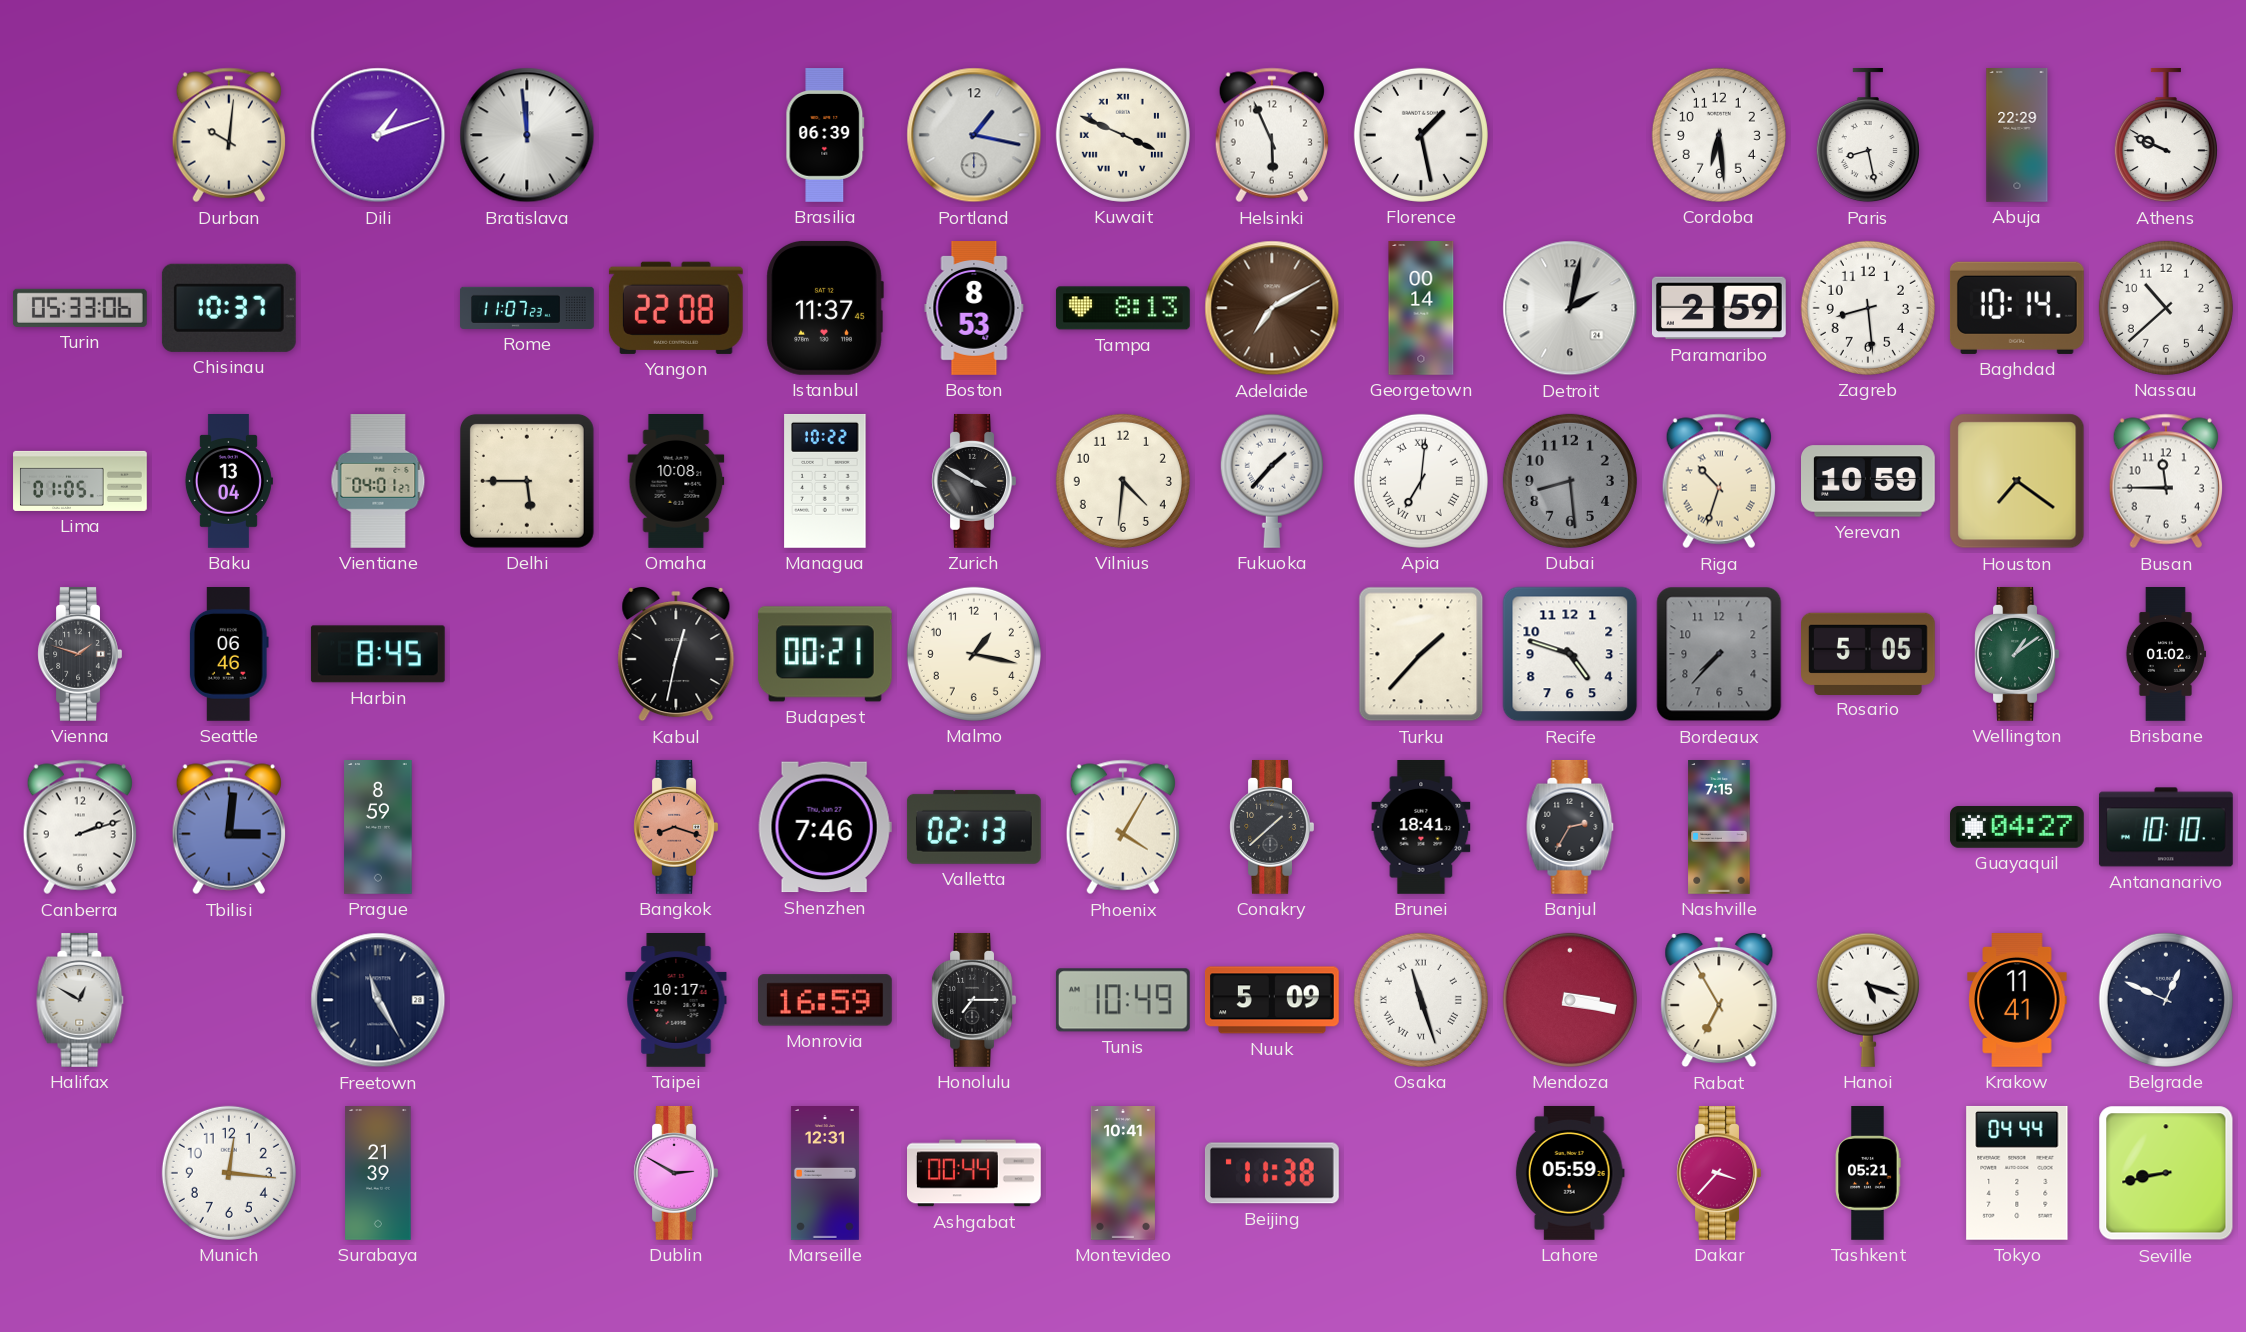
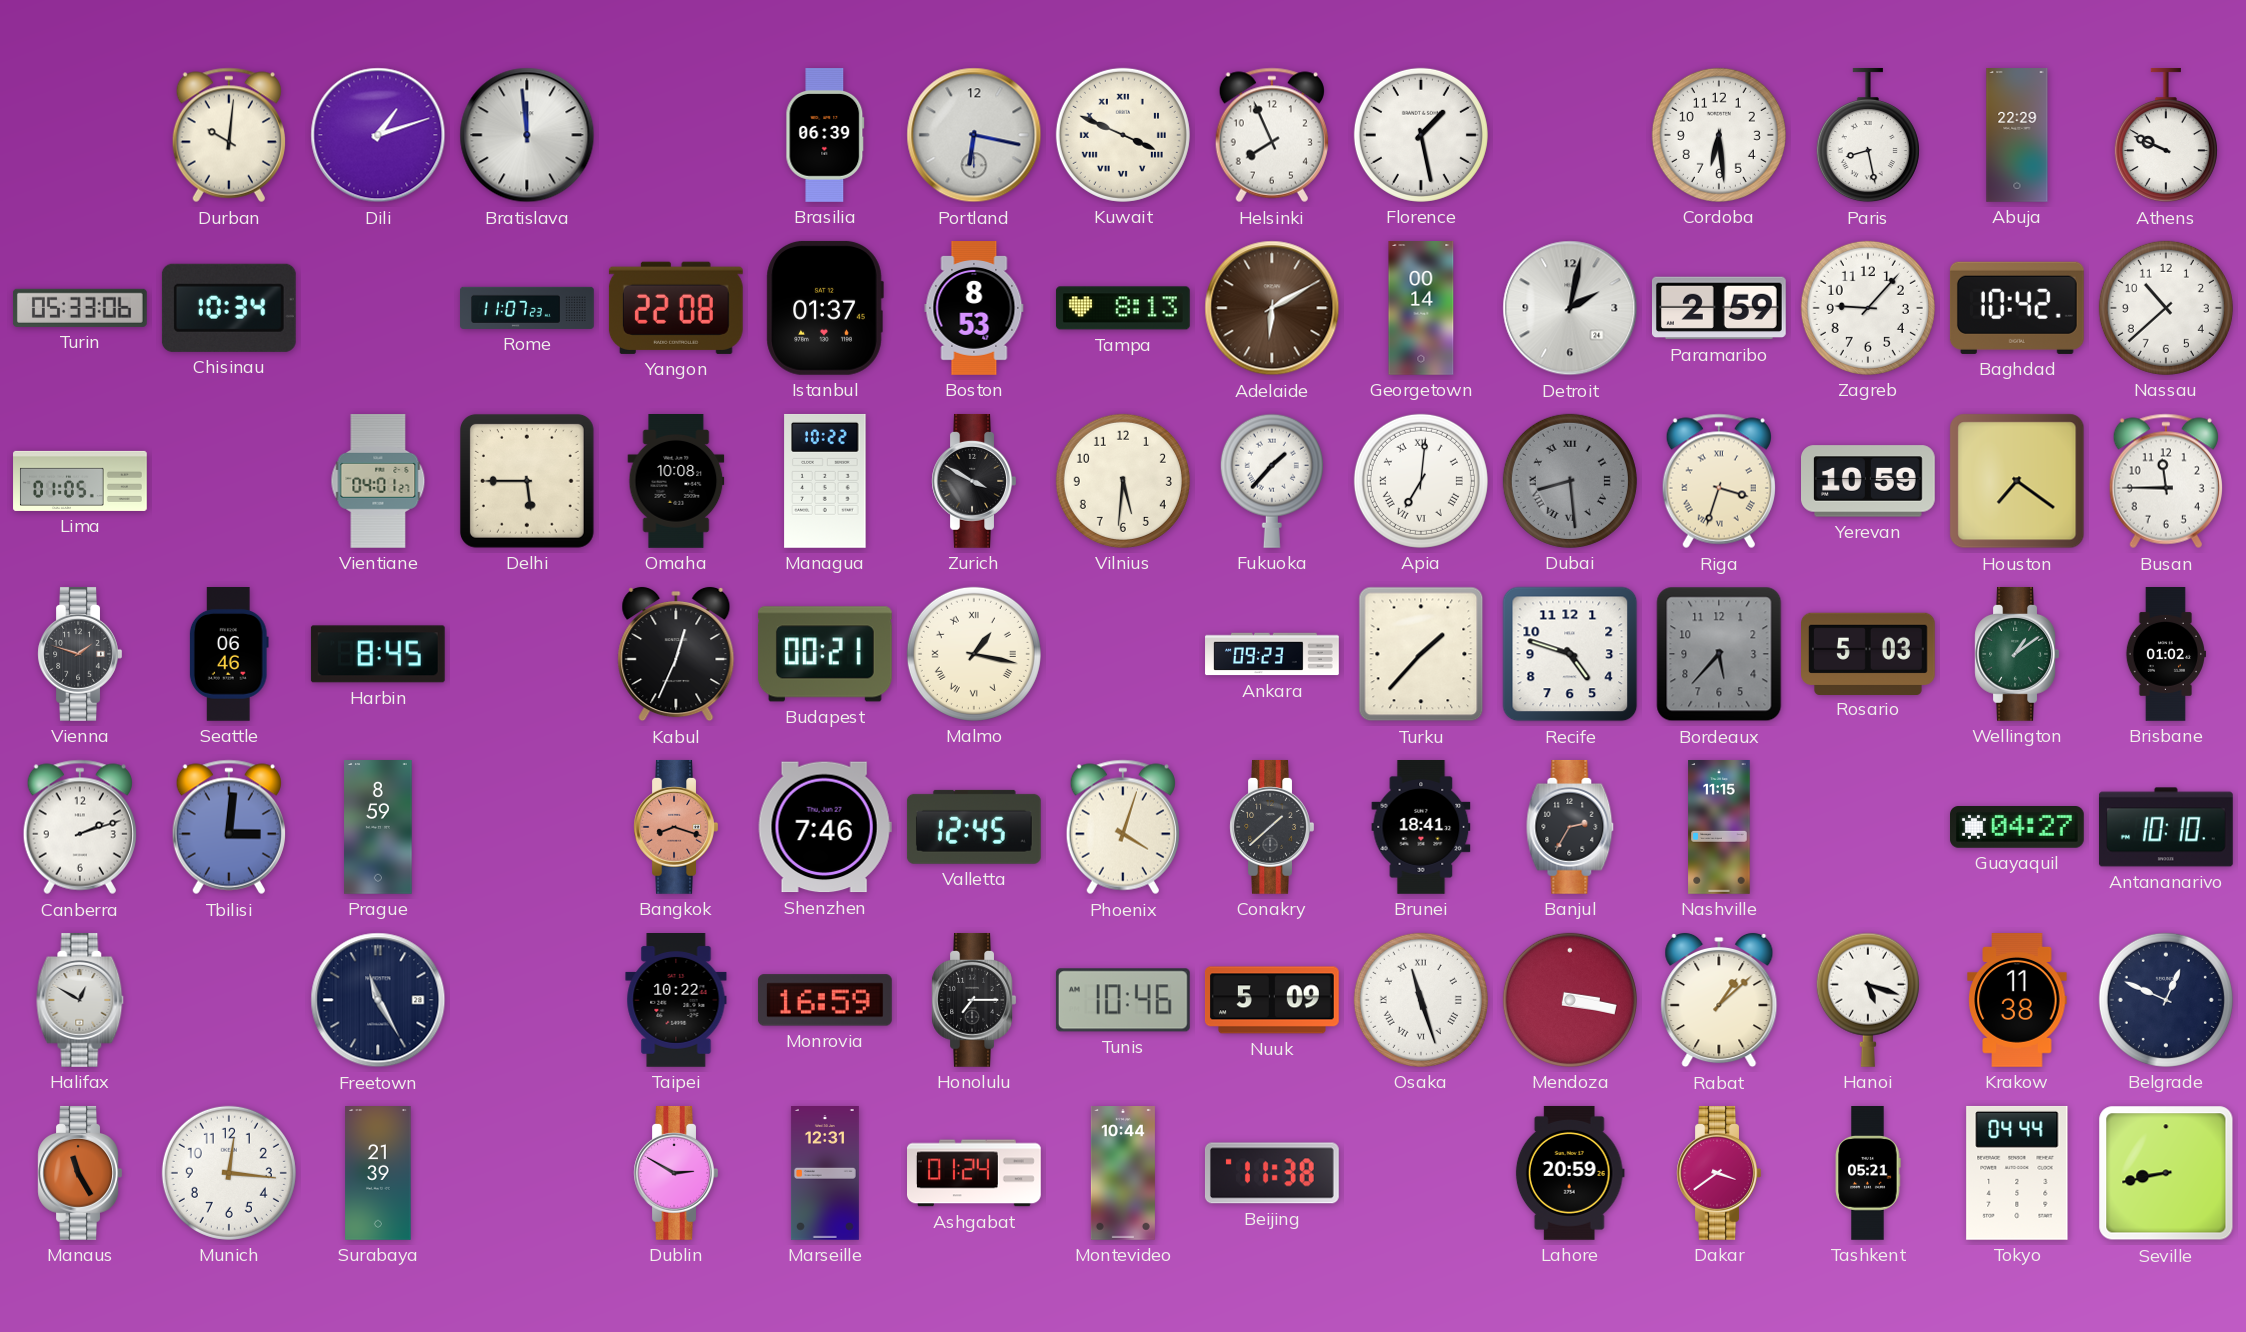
Portland: 1:17 -> 6:17 (974, 135)
Helsinki: 5:56 -> 7:56 (1272, 135)
Chisinau: 10:37 -> 10:34 (229, 308)
Istanbul: 11:37 -> 01:37 (825, 308)
Adelaide: 7:10 -> 6:10 (1272, 308)
Zagreb: 8:29 -> 9:07 (1868, 308)
Baghdad: 10:14 -> 10:42 (2017, 308)
Baku: 13:04 -> none (228, 481)
Vilnius: 4:31 -> 5:31 (1123, 481)
Dubai numerals: Arabic -> Roman (1570, 481)
Riga: 10:33 -> 3:33 (1719, 481)
Kabul: 12:32 -> 12:34 (676, 654)
Malmo numerals: Arabic -> Roman (974, 654)
Ankara: none -> 09:23 (1272, 654)
Bordeaux: 7:37 -> 5:37 (1719, 654)
Rosario: 5:05 -> 5:03 (1869, 653)
Valletta: 02:13 -> 12:45 (974, 827)
Phoenix: 4:05 -> 4:03 (1123, 827)
Nashville: 7:15 -> 11:15 (1719, 828)
Taipei: 10:17 -> 10:22 (676, 1001)
Tunis: 10:49 -> 10:46 (1123, 1000)
Rabat: 6:55 -> 1:08 (1719, 1000)
Krakow: 11:41 -> 11:38 (2017, 1001)
Manaus: none -> 11:25 (80, 1173)
Ashgabat: 00:44 -> 01:24 (975, 1173)
Montevideo: 10:41 -> 10:44 (1123, 1174)
Lahore: 05:59 -> 20:59 (1570, 1173)
Dakar: 3:37 -> 3:39 (1719, 1173)
